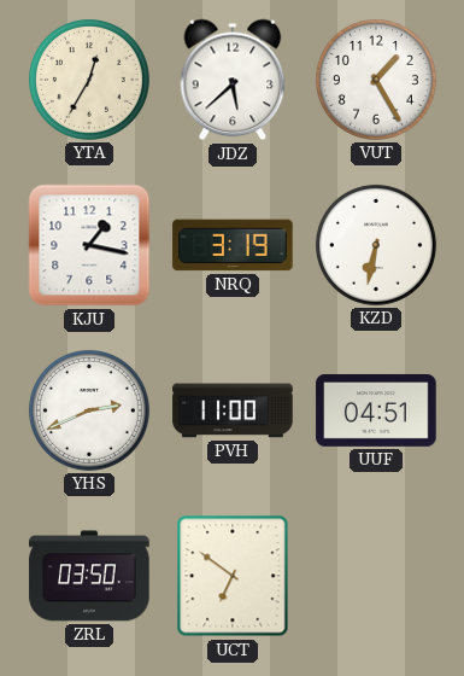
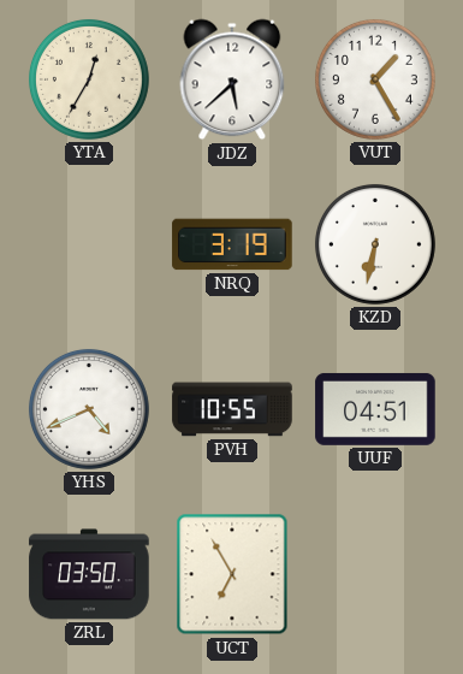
KJU: 1:17 -> none (89, 245)
YHS: 2:41 -> 4:41 (89, 409)
PVH: 11:00 -> 10:55 (232, 409)
UCT: 6:51 -> 6:55 (232, 574)
